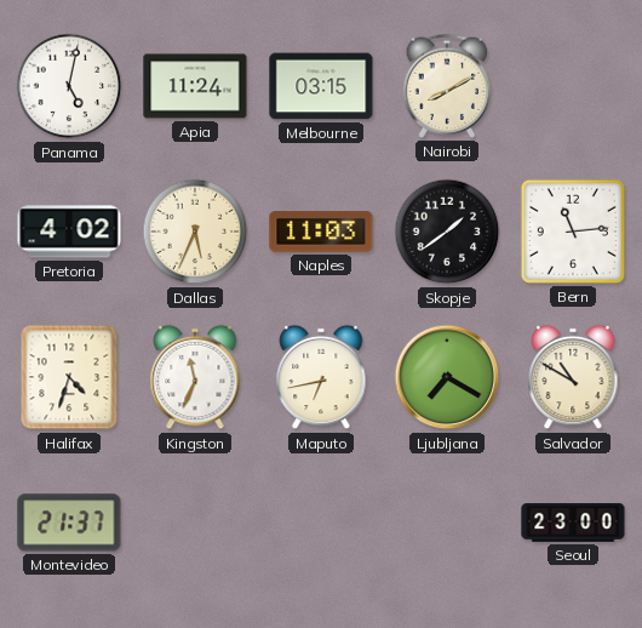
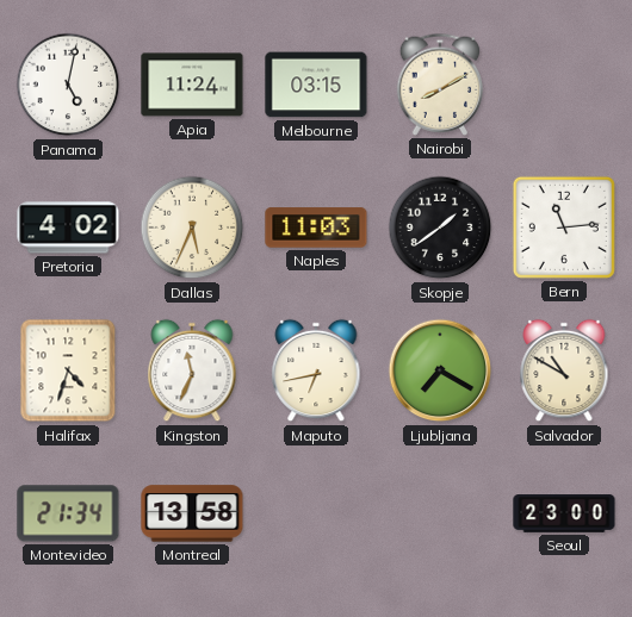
Montevideo: 21:37 -> 21:34 (68, 513)
Montreal: none -> 13:58 (192, 513)
